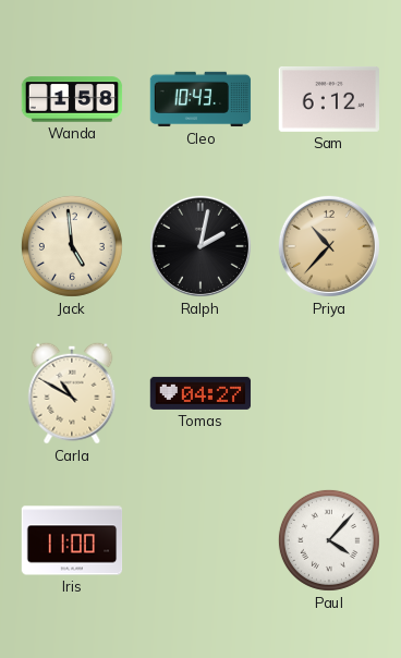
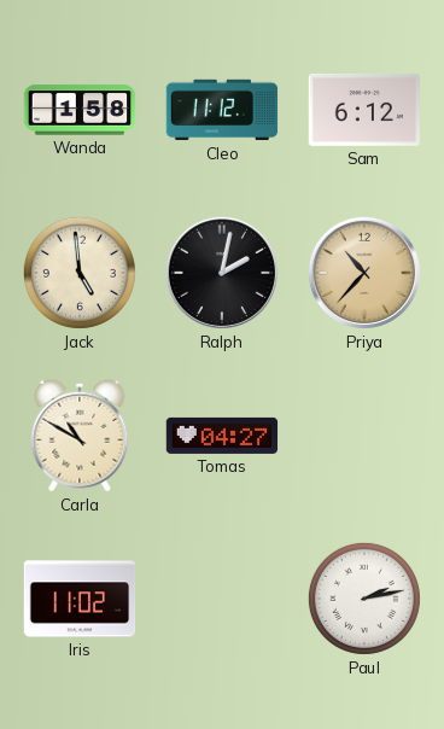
Cleo: 10:43 -> 11:12 (222, 110)
Iris: 11:00 -> 11:02 (80, 599)
Paul: 4:07 -> 2:13 (364, 599)
